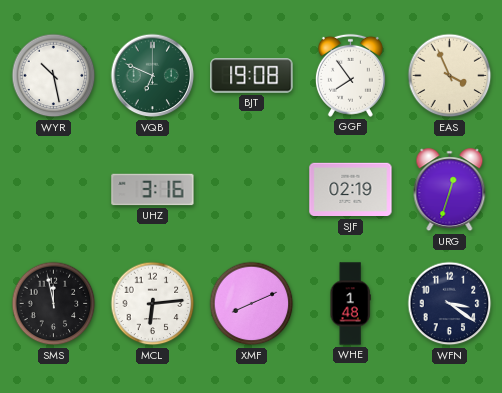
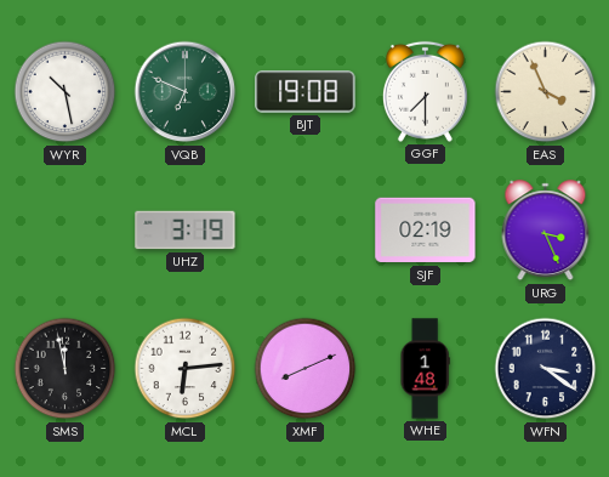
GGF: 7:54 -> 7:30 (425, 91)
UHZ: 3:16 -> 3:19 (186, 231)
URG: 12:33 -> 3:26 (546, 231)
